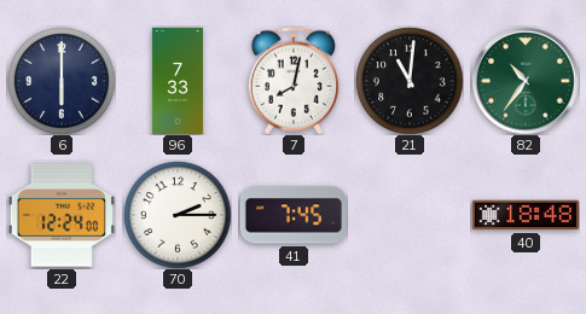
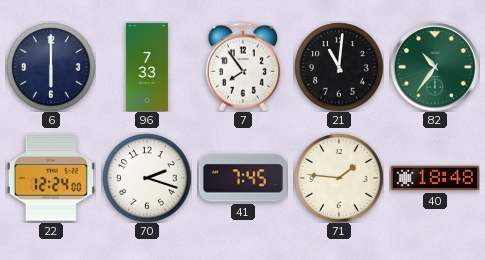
7: 8:02 -> 7:54 (243, 67)
70: 2:15 -> 2:18 (147, 178)
71: none -> 1:46 (339, 178)
